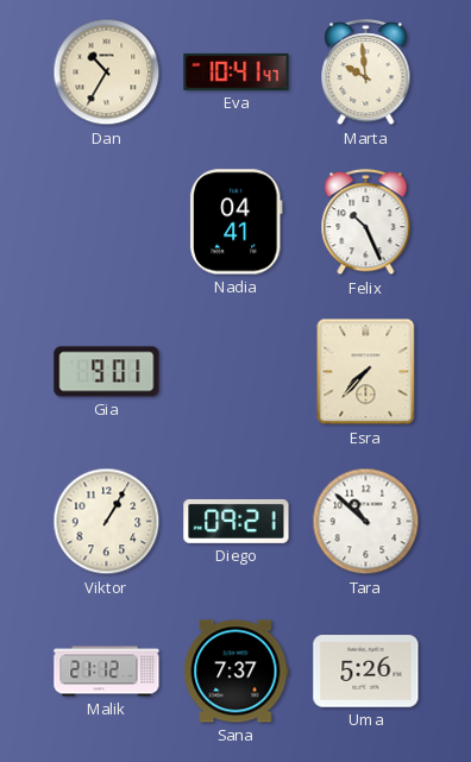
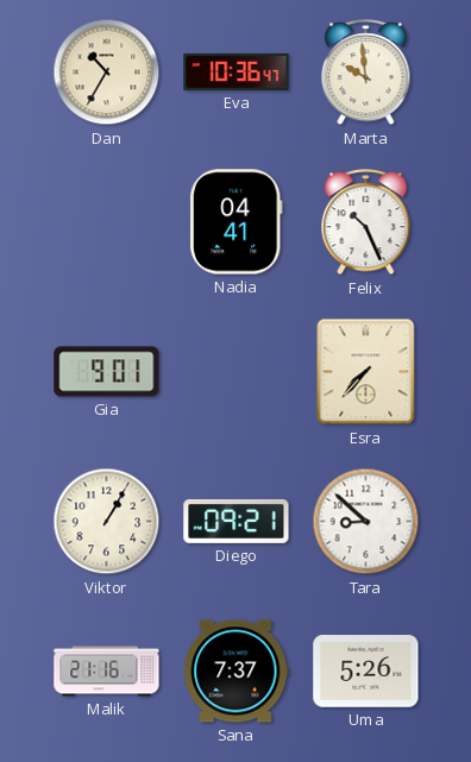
Eva: 10:41 -> 10:36 (237, 71)
Tara: 10:52 -> 8:52 (366, 522)
Malik: 21:12 -> 21:16 (107, 672)
